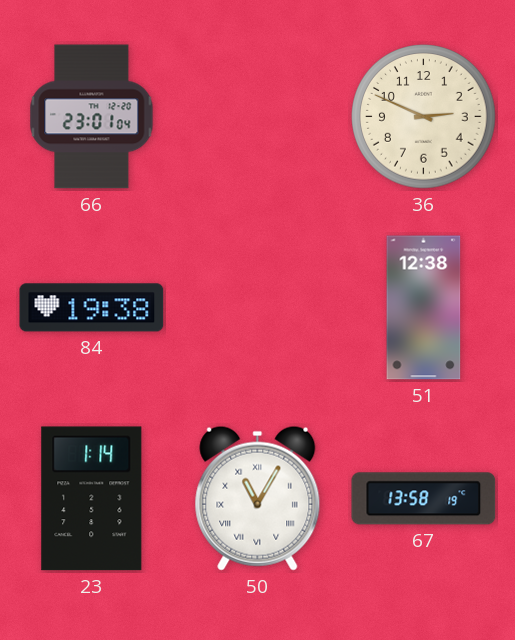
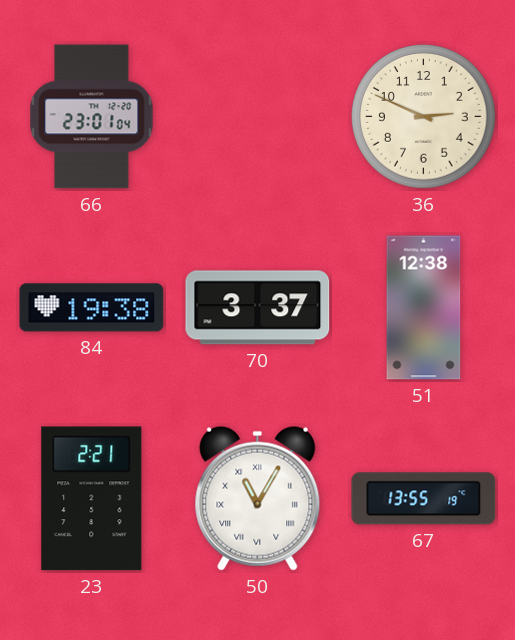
70: none -> 3:37 (258, 308)
23: 1:14 -> 2:21 (92, 499)
67: 13:58 -> 13:55 (424, 499)
